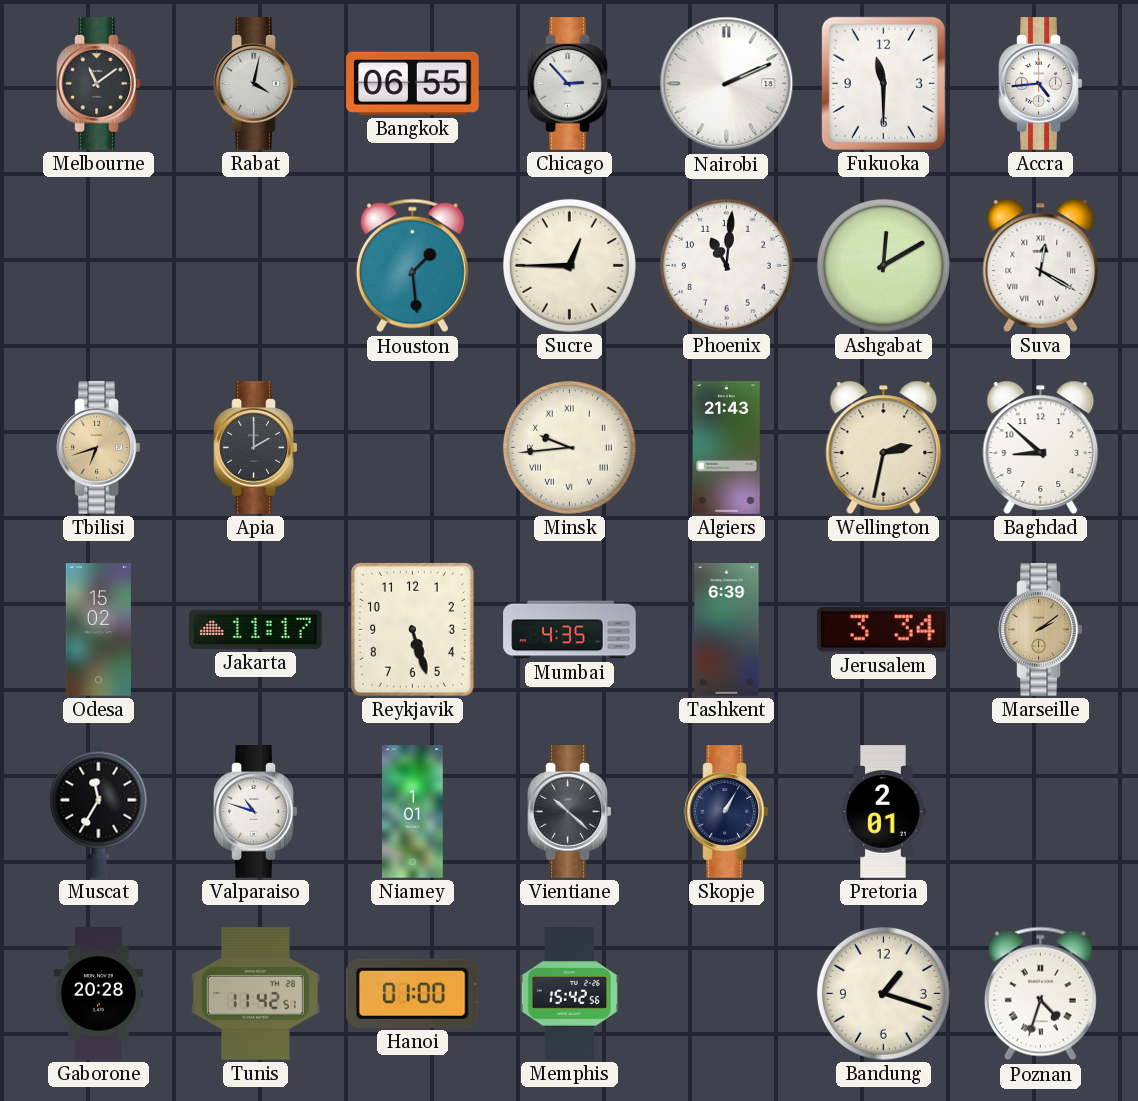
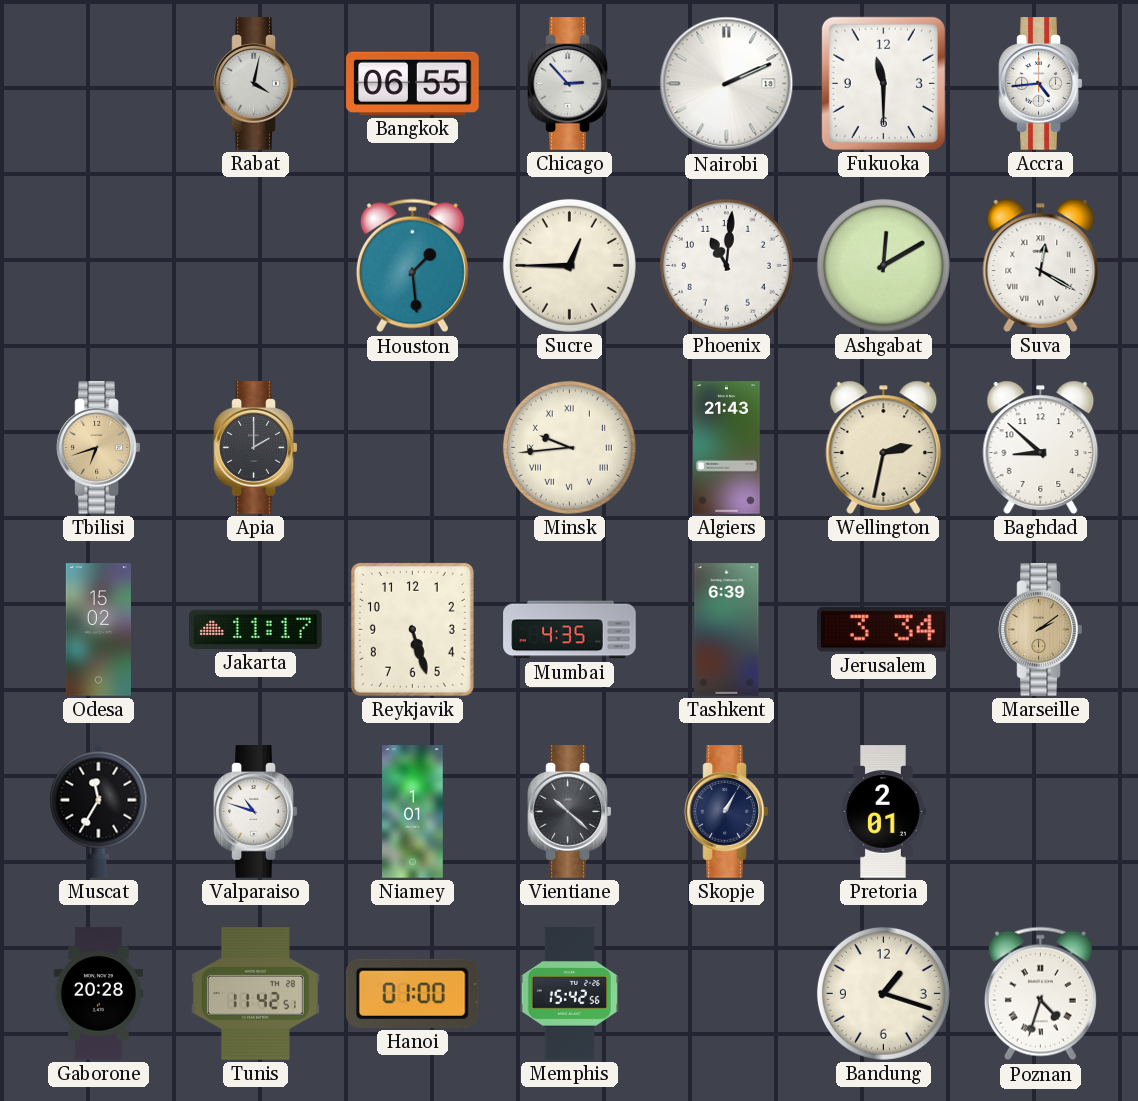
Melbourne: 11:09 -> none (99, 84)
